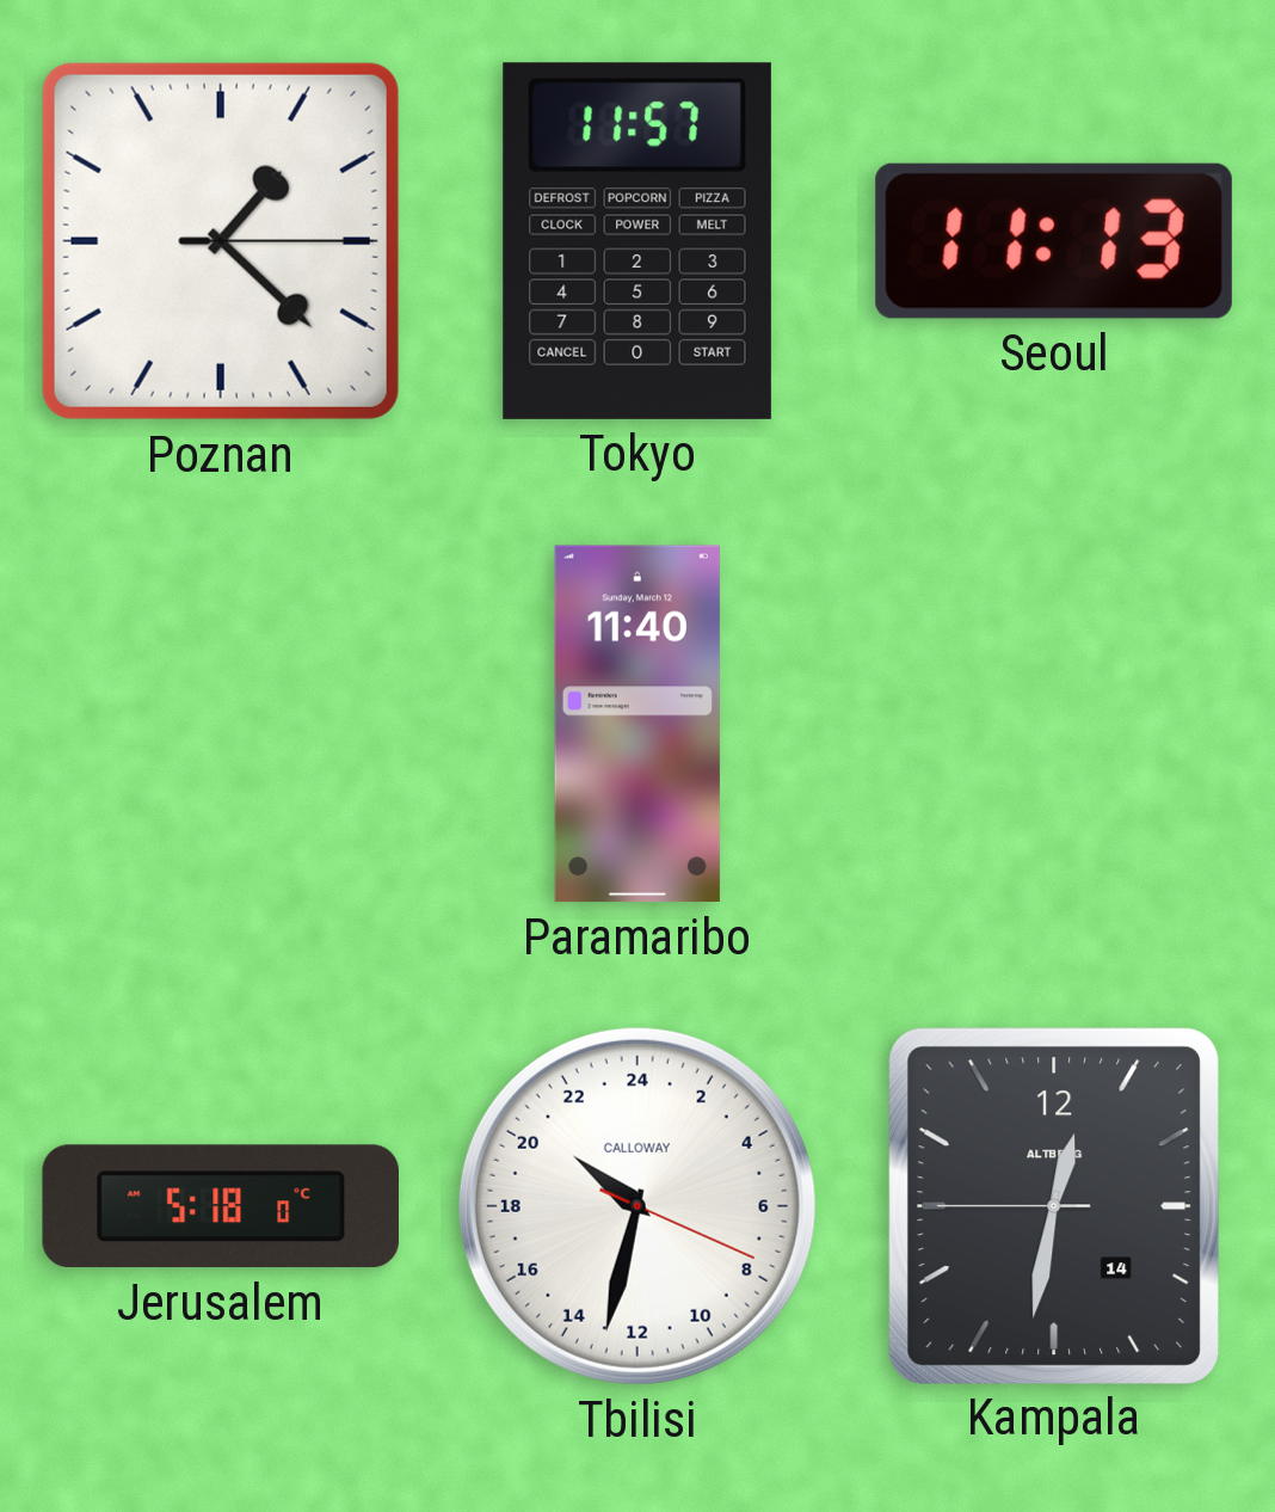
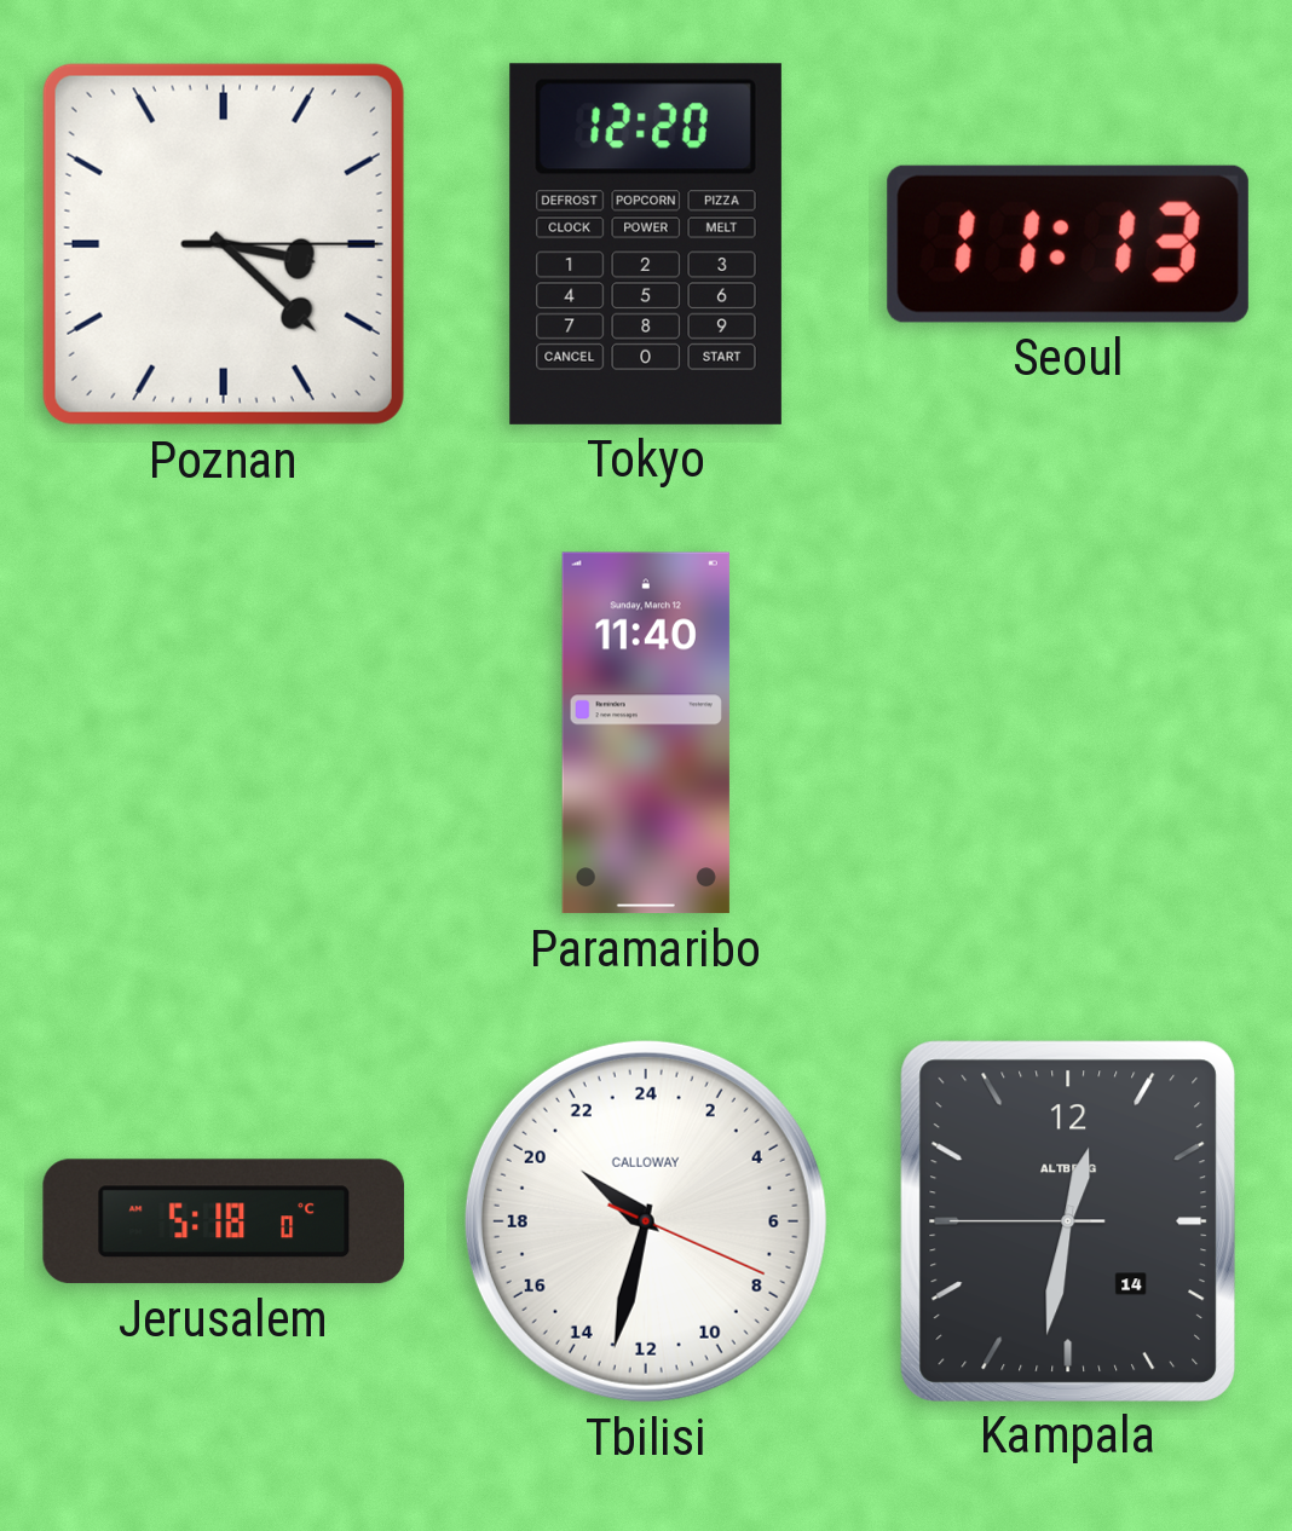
Poznan: 1:22 -> 3:22 (224, 244)
Tokyo: 11:57 -> 12:20 (646, 244)
